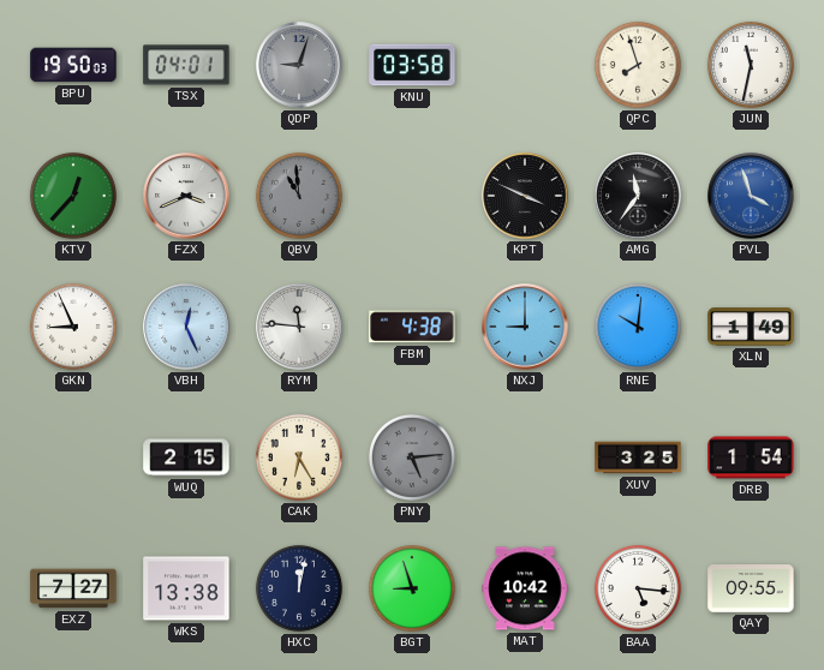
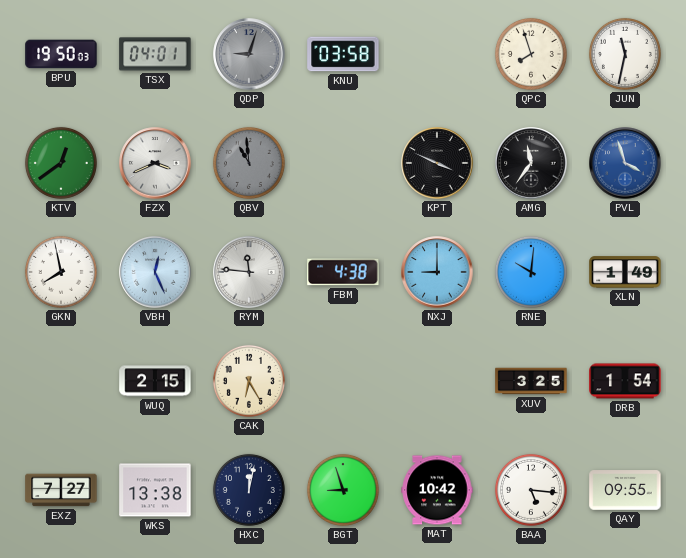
KTV: 12:37 -> 12:39 (61, 163)
GKN: 8:56 -> 7:58 (61, 272)
PNY: 5:14 -> none (412, 457)
